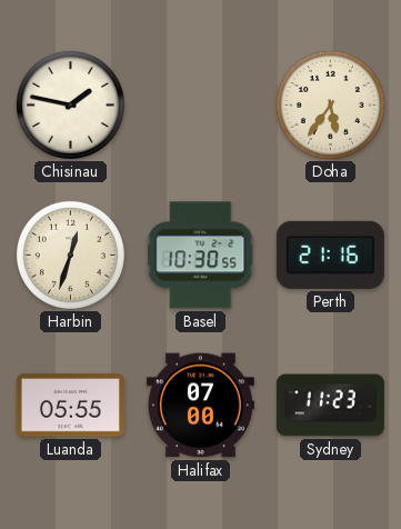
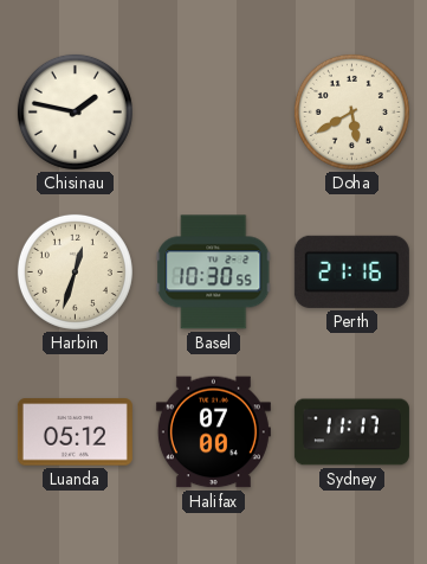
Doha: 5:36 -> 5:40 (351, 111)
Luanda: 05:55 -> 05:12 (75, 432)
Sydney: 11:23 -> 11:17 (351, 432)
